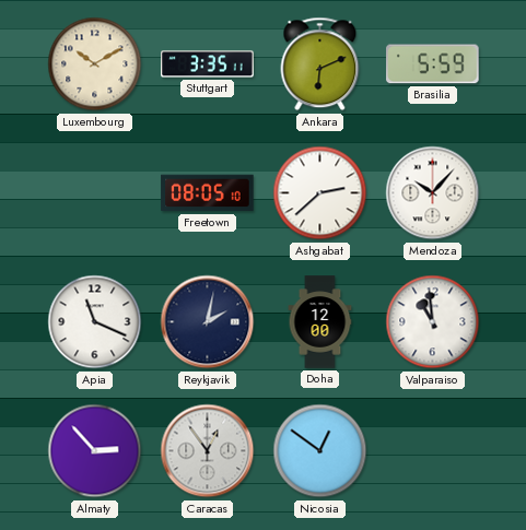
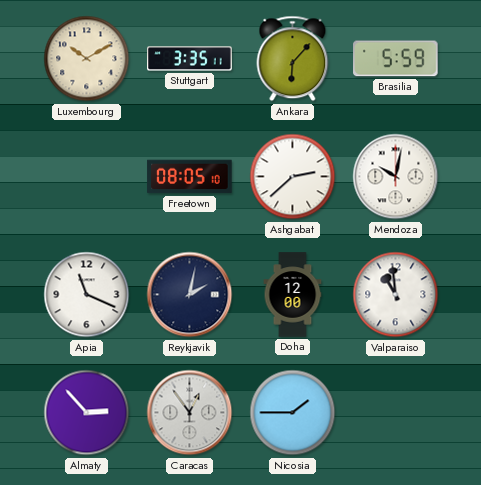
Ankara: 6:11 -> 6:07 (293, 59)
Mendoza: 10:07 -> 10:02 (396, 177)
Nicosia: 12:51 -> 1:45 (293, 413)
